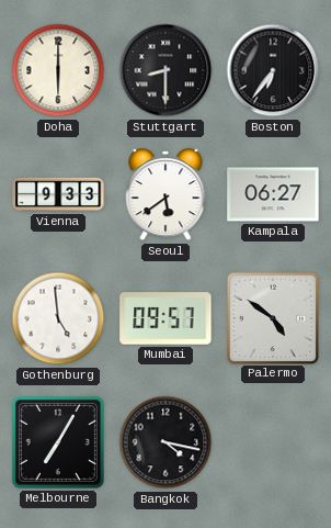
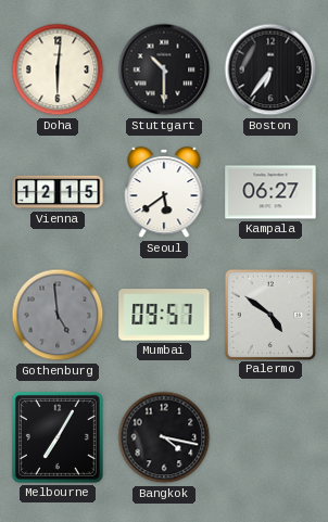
Doha: 6:00 -> 6:01 (58, 69)
Stuttgart: 8:30 -> 10:30 (164, 69)
Vienna: 9:33 -> 12:15 (58, 192)
Gothenburg dial: white -> grey (58, 315)
